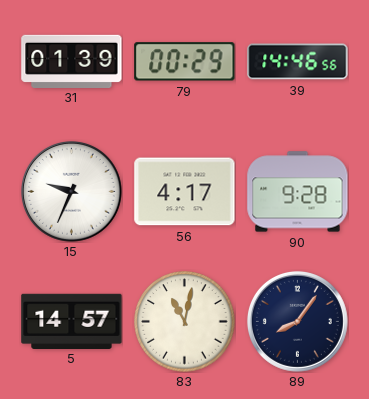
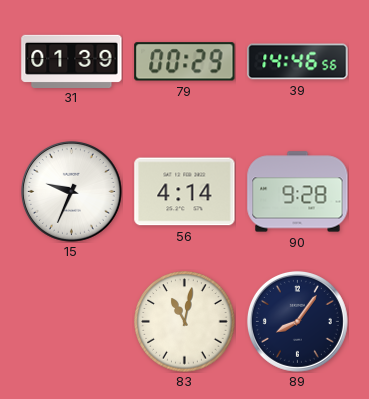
56: 4:17 -> 4:14 (185, 192)
5: 14:57 -> none (72, 321)
